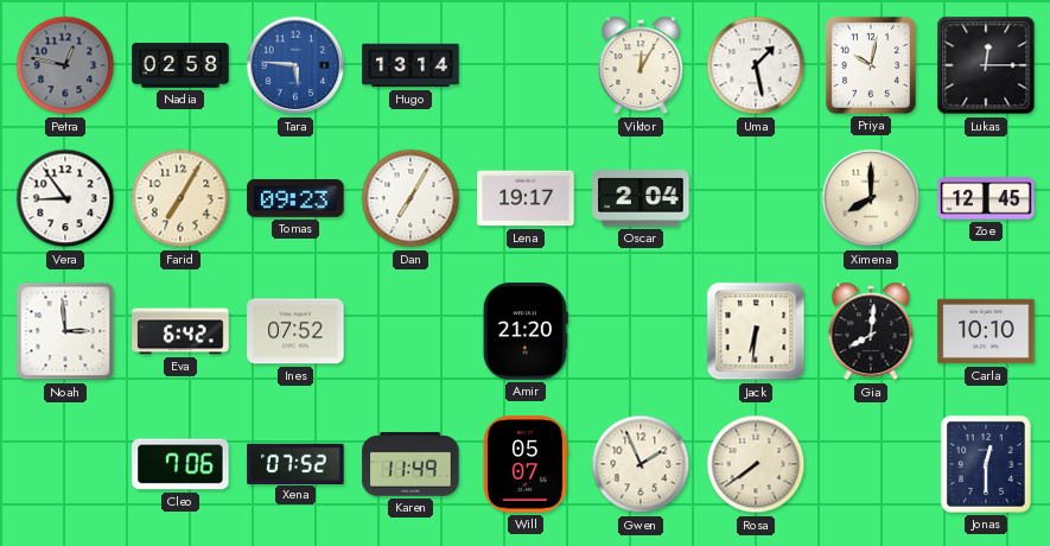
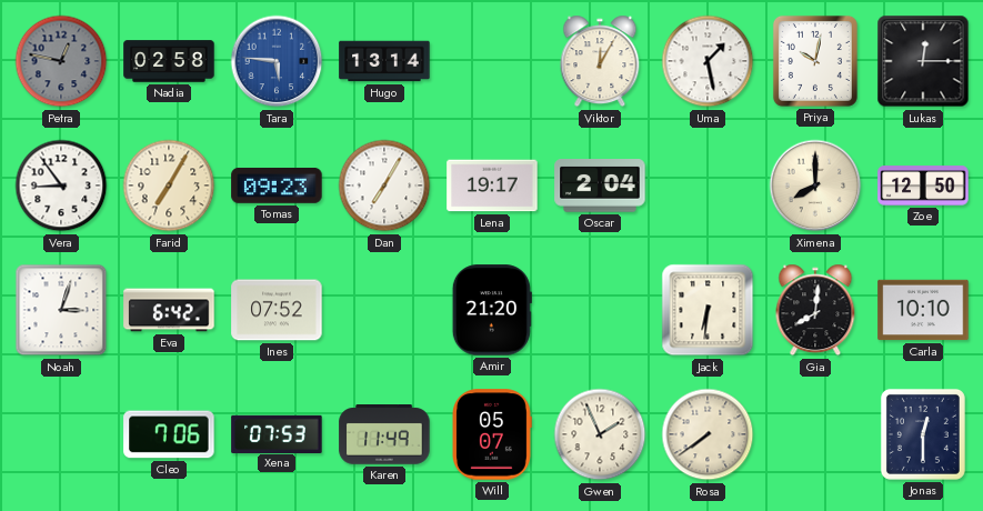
Zoe: 12:45 -> 12:50 (923, 186)
Noah: 2:59 -> 3:03 (61, 310)
Xena: 07:52 -> 07:53 (277, 433)
